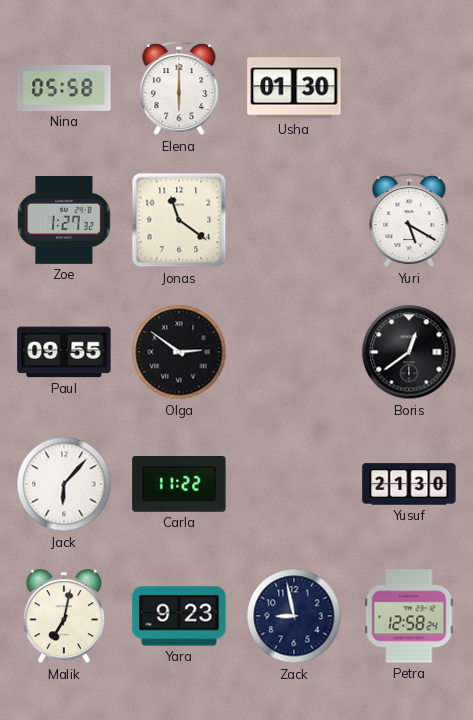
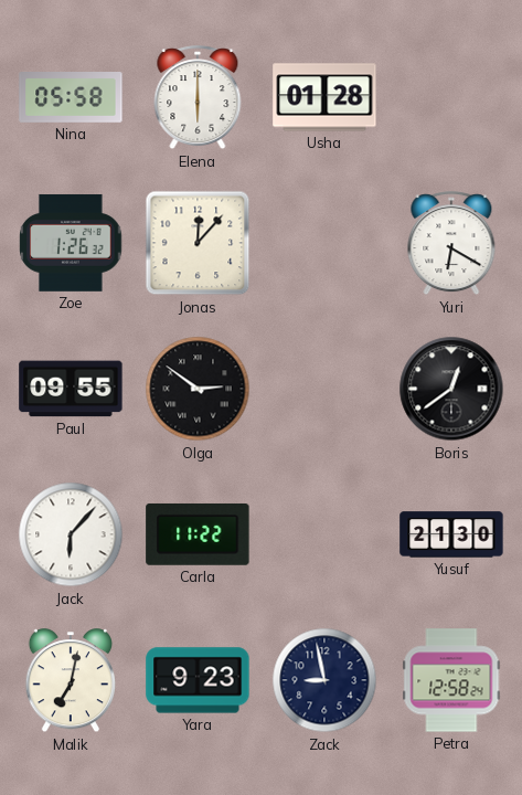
Usha: 01:30 -> 01:28 (324, 97)
Zoe: 1:27 -> 1:26 (71, 243)
Jonas: 11:21 -> 12:07 (198, 243)
Yuri: 5:20 -> 6:20 (451, 244)
